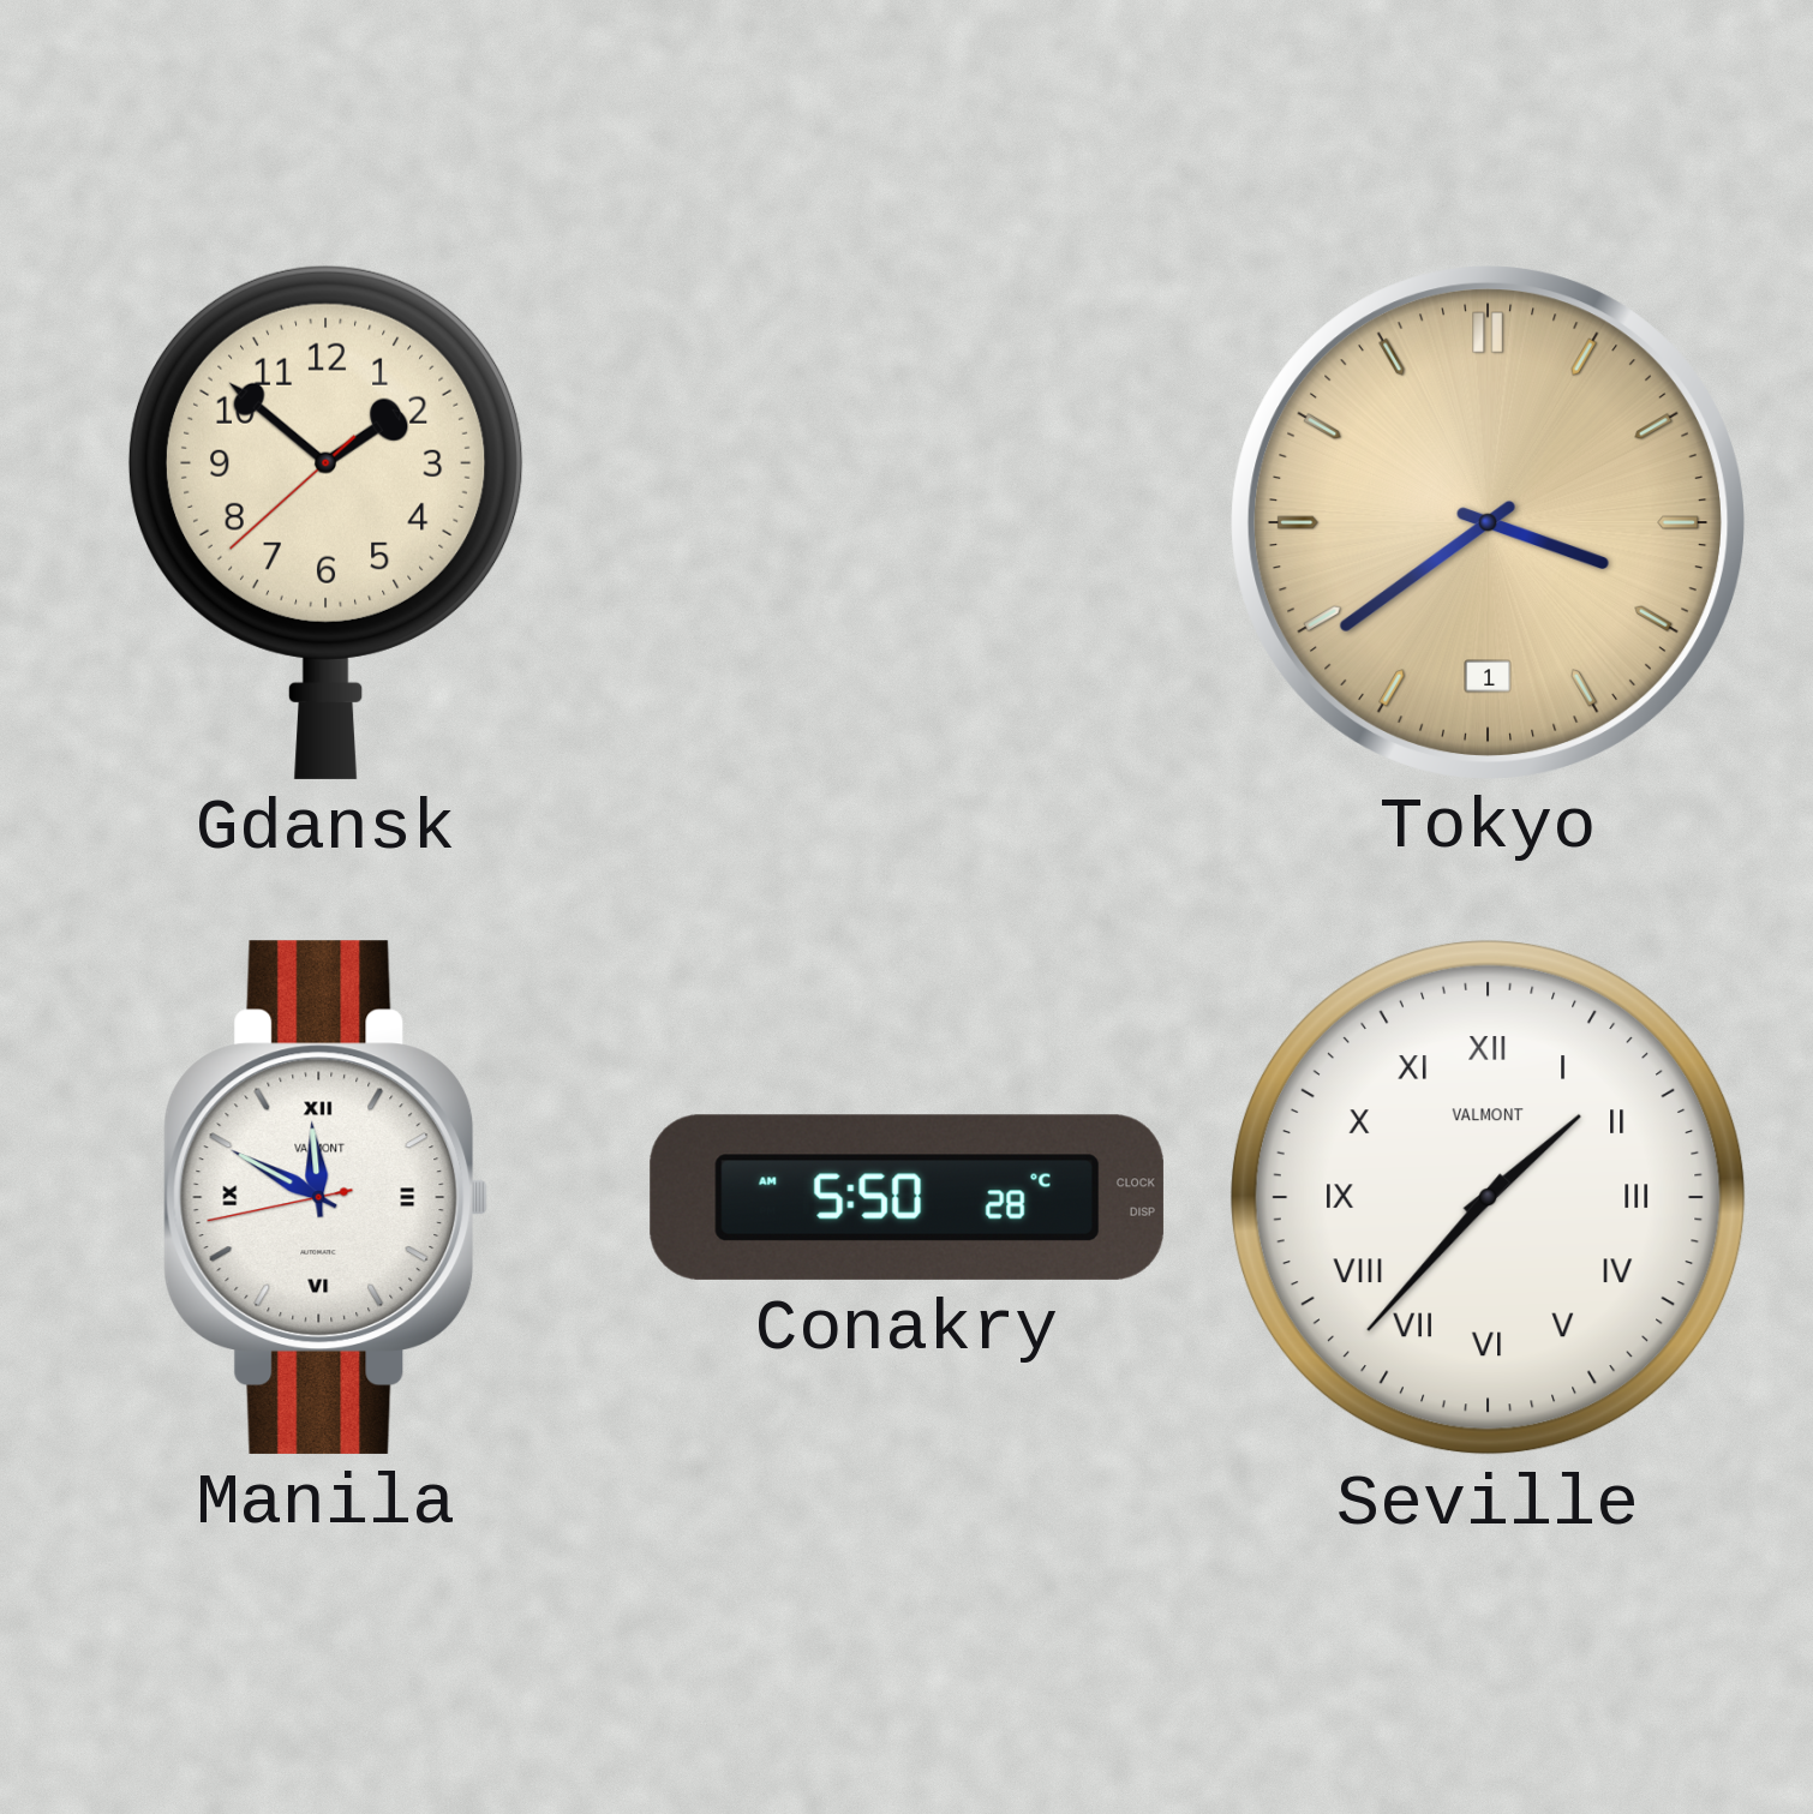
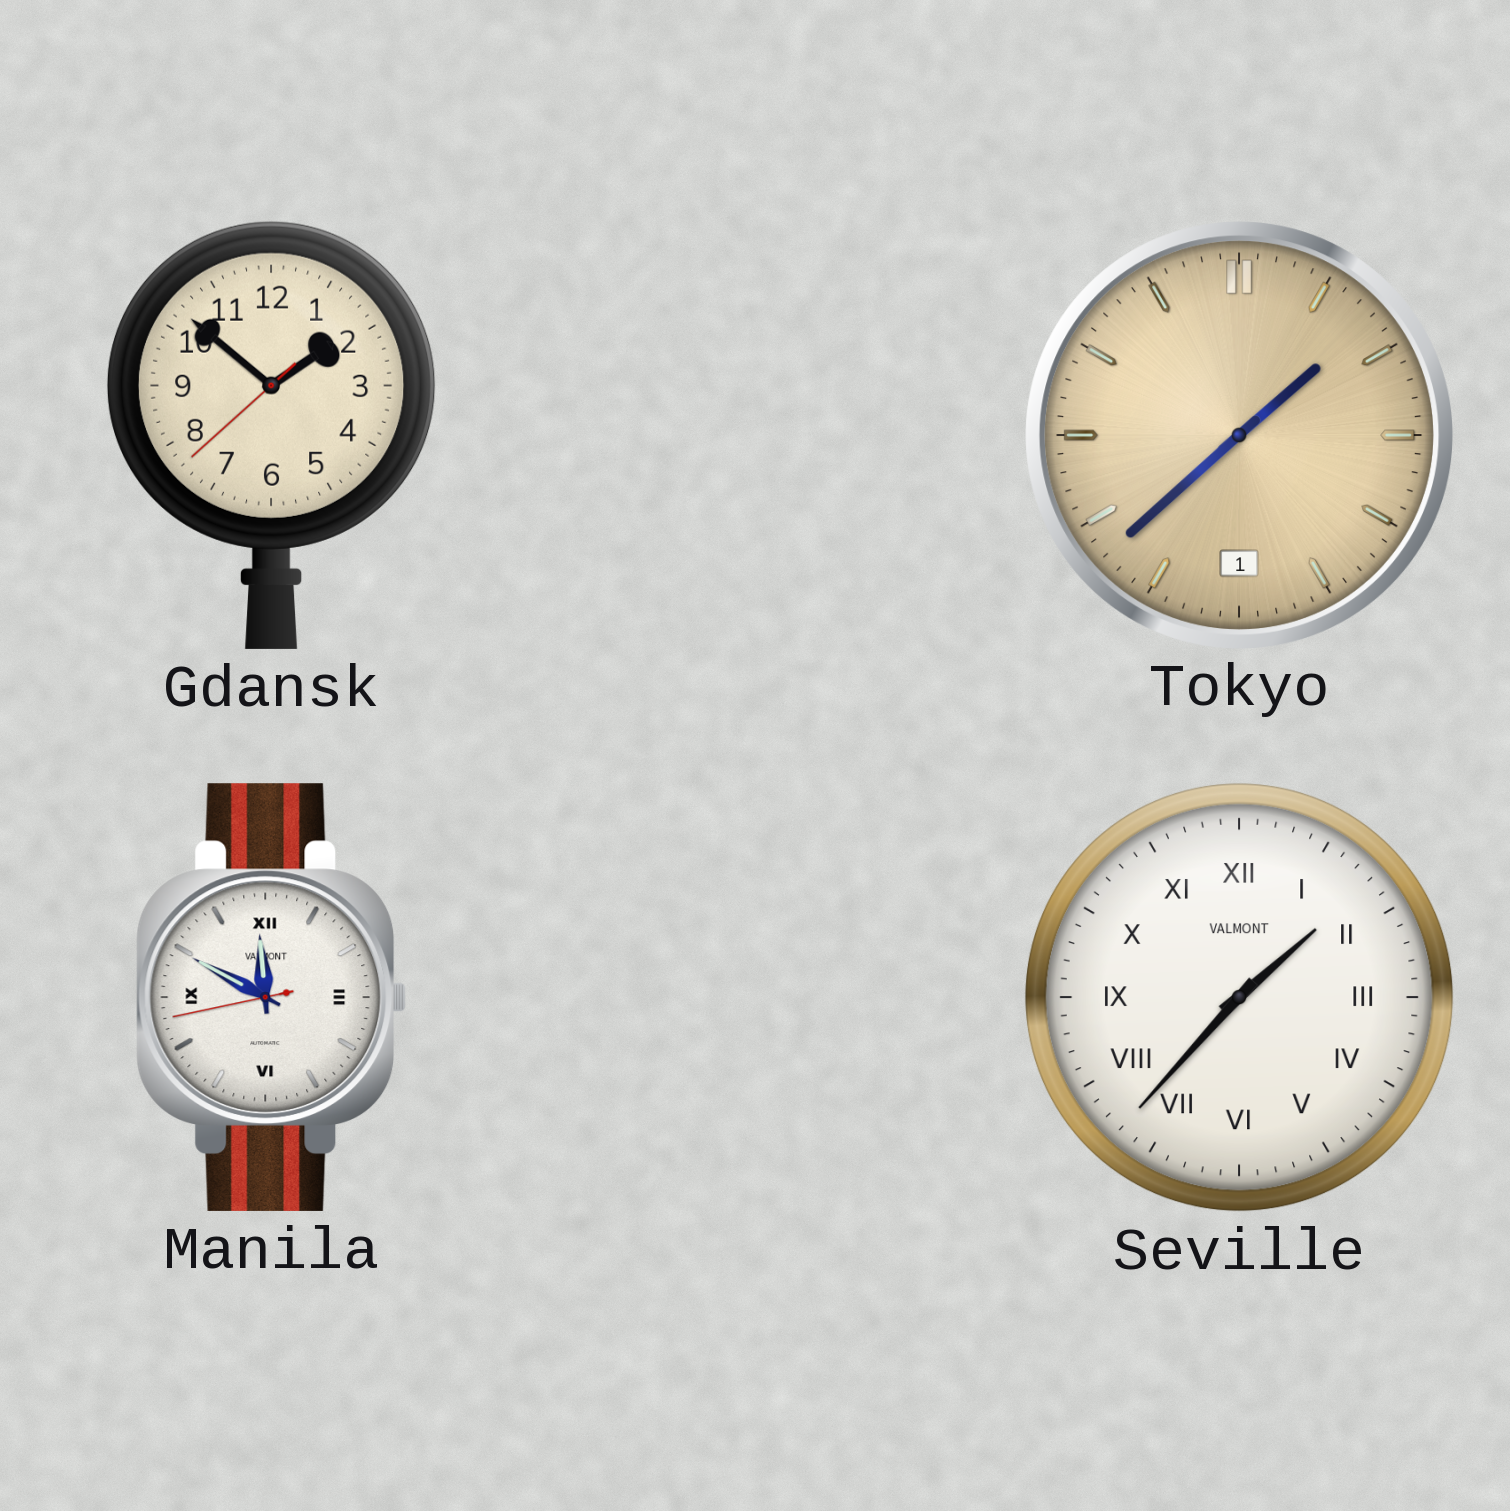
Tokyo: 3:39 -> 1:38 (1239, 435)
Conakry: 5:50 -> none (906, 1197)
